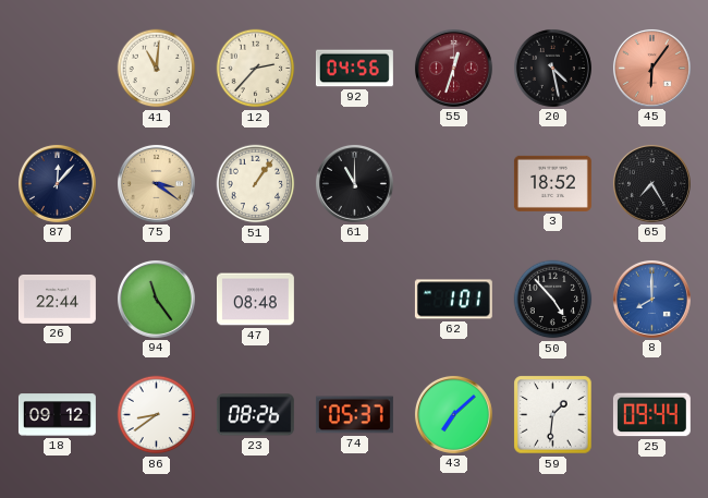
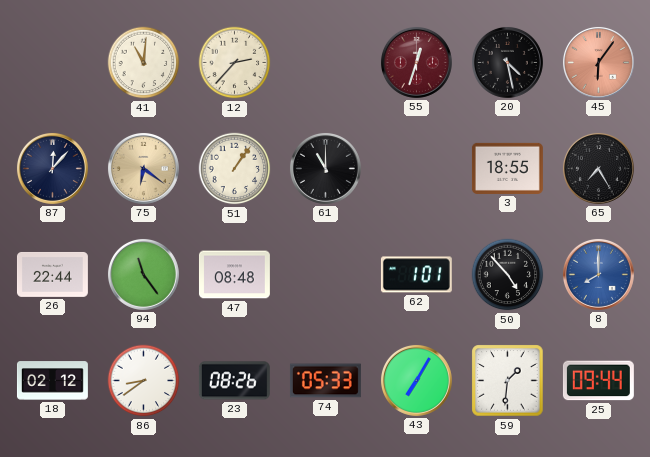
92: 04:56 -> none (354, 69)
75: 3:21 -> 6:21 (143, 168)
3: 18:52 -> 18:55 (507, 168)
18: 09:12 -> 02:12 (52, 381)
74: 05:37 -> 05:33 (325, 381)
43: 7:08 -> 7:05 (416, 380)
